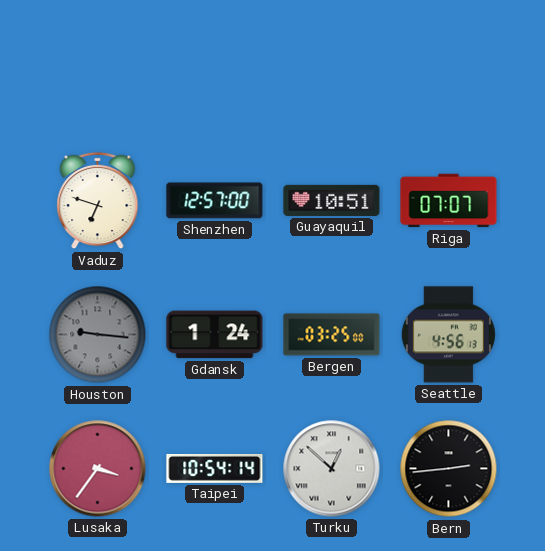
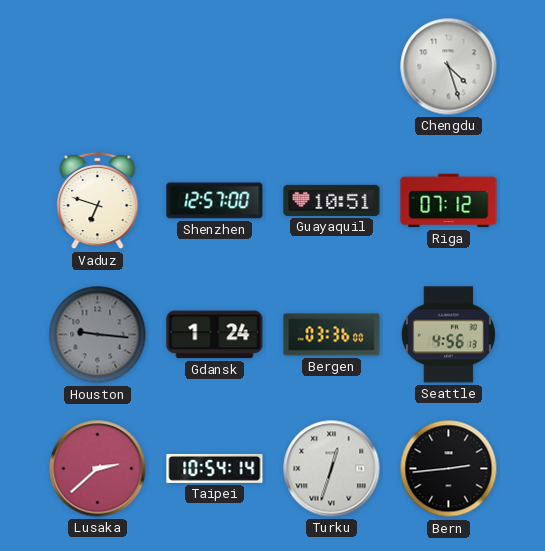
Chengdu: none -> 4:27 (449, 67)
Riga: 07:07 -> 07:12 (449, 201)
Bergen: 03:25 -> 03:36 (332, 335)
Lusaka: 3:36 -> 2:38 (98, 469)
Turku: 12:52 -> 12:33 (332, 469)
